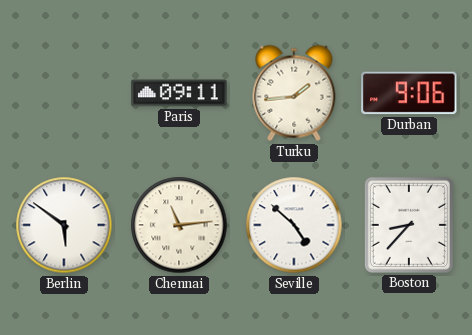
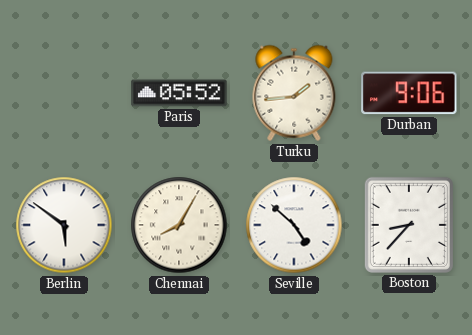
Paris: 09:11 -> 05:52 (179, 93)
Chennai: 11:14 -> 8:05 (179, 225)
